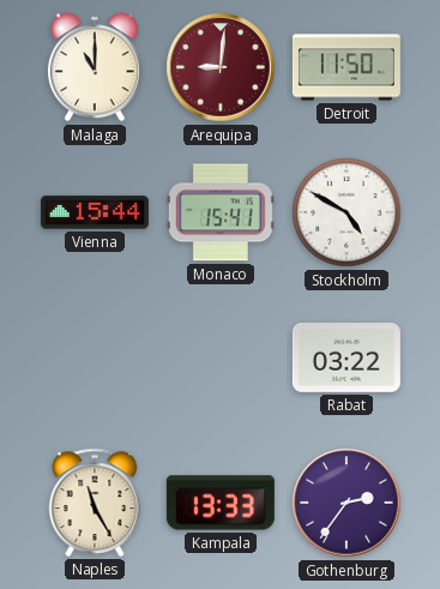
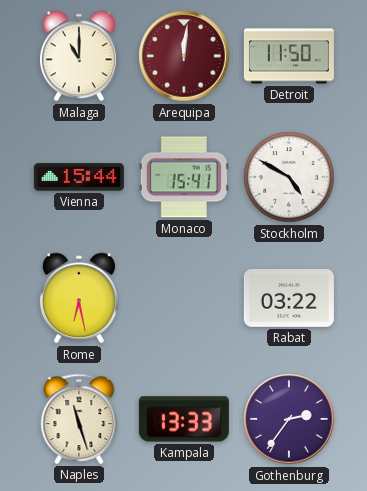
Arequipa: 9:01 -> 12:01 (184, 56)
Rome: none -> 6:28 (79, 298)
Naples: 11:25 -> 11:27 (79, 419)
